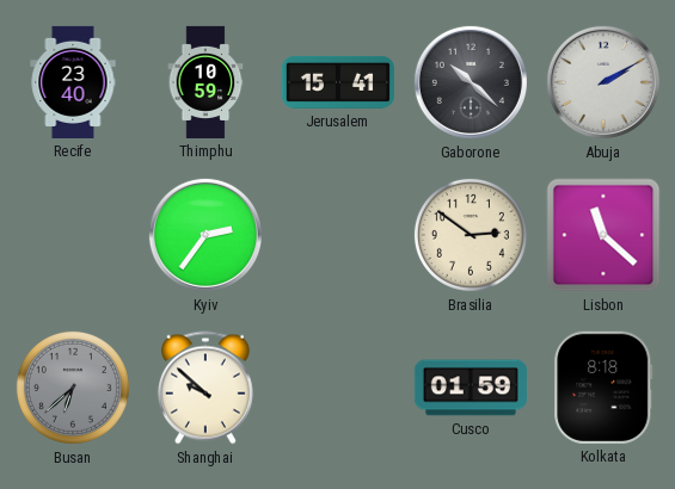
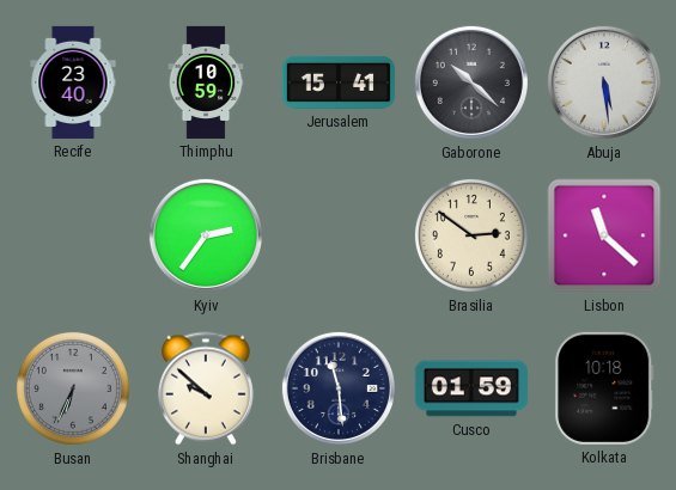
Abuja: 2:10 -> 5:29 (604, 82)
Busan: 6:38 -> 6:34 (73, 388)
Brisbane: none -> 11:29 (339, 388)
Kolkata: 8:18 -> 10:18 (604, 388)
